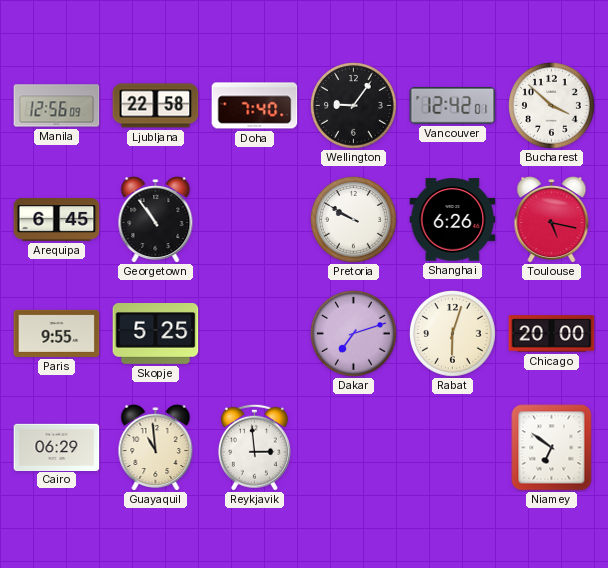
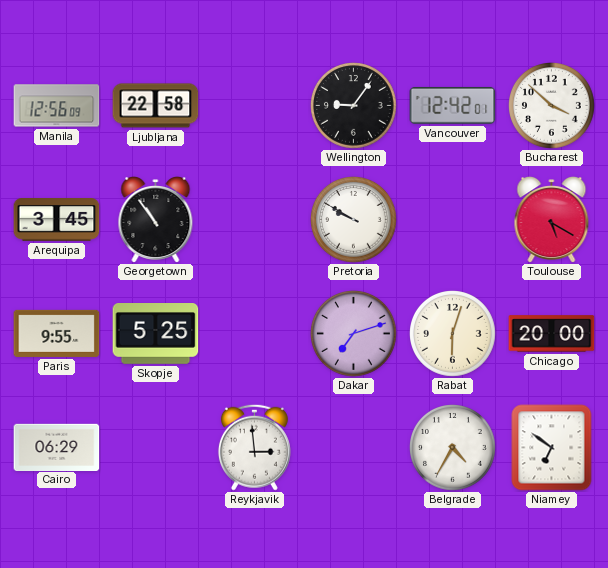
Doha: 7:40 -> none (255, 106)
Arequipa: 6:45 -> 3:45 (57, 220)
Shanghai: 6:26 -> none (453, 220)
Toulouse: 5:17 -> 5:20 (552, 220)
Guayaquil: 10:59 -> none (156, 448)
Belgrade: none -> 4:35 (453, 448)
